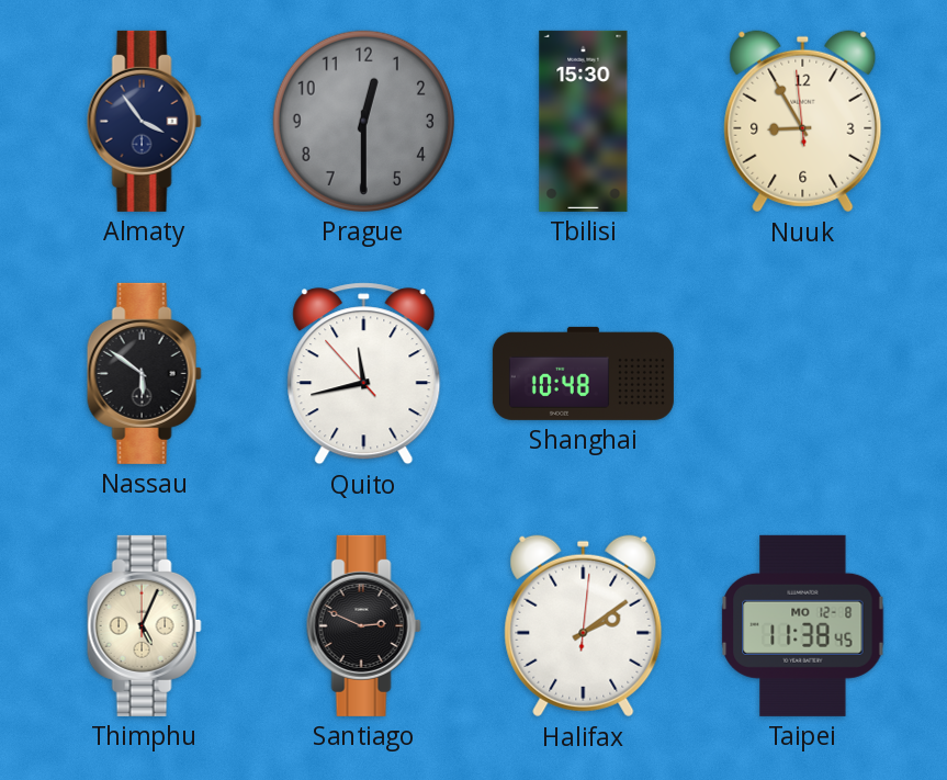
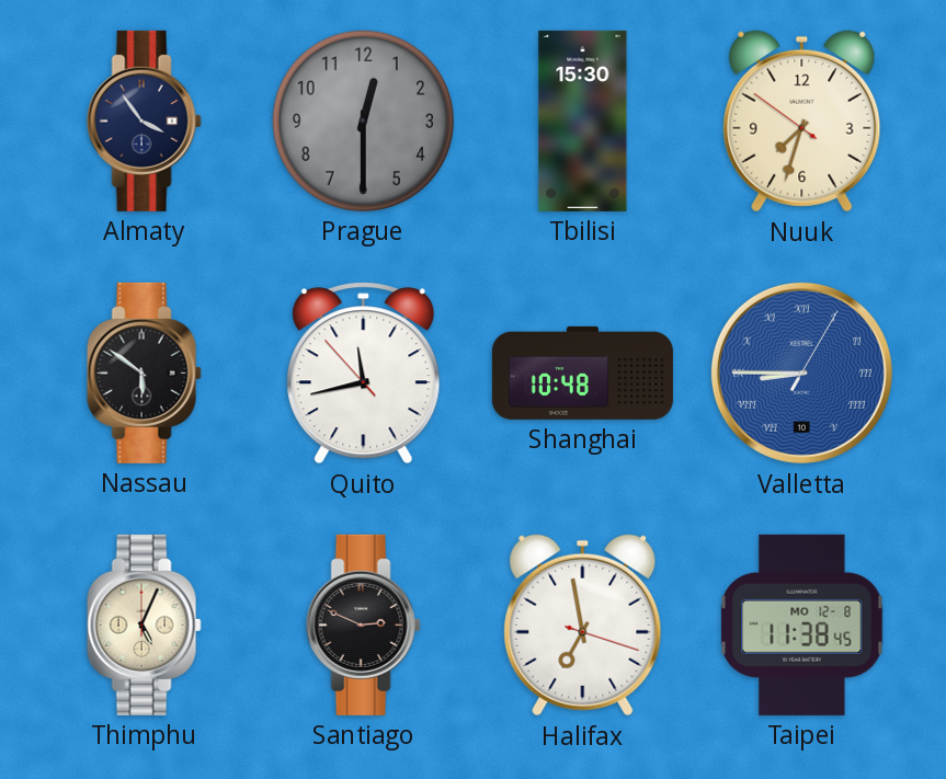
Nuuk: 8:54 -> 7:32 (802, 122)
Valletta: none -> 8:45 (801, 373)
Halifax: 2:09 -> 6:58 (583, 626)
